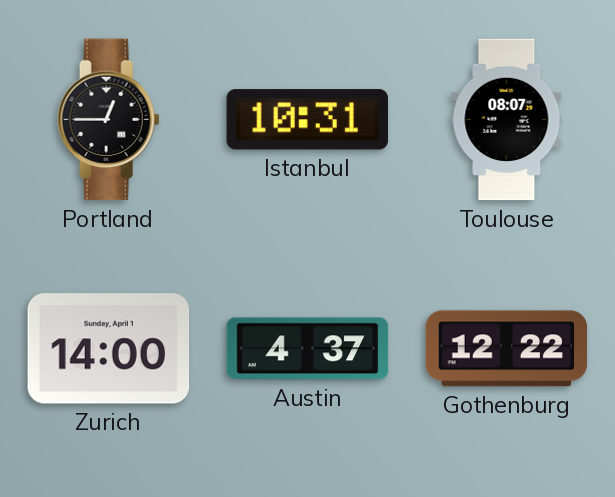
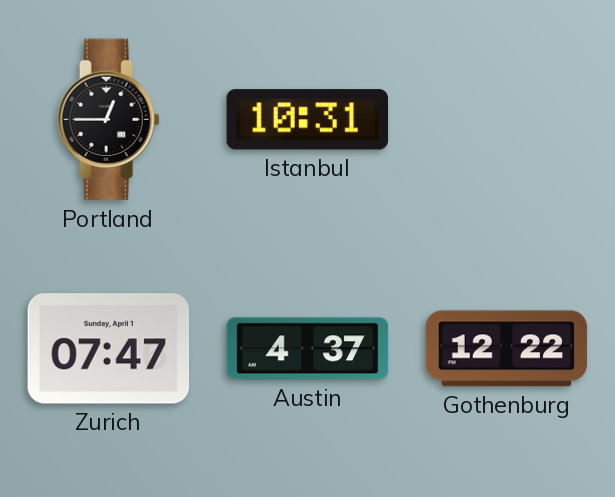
Toulouse: 08:07 -> none (507, 120)
Zurich: 14:00 -> 07:47 (109, 349)
